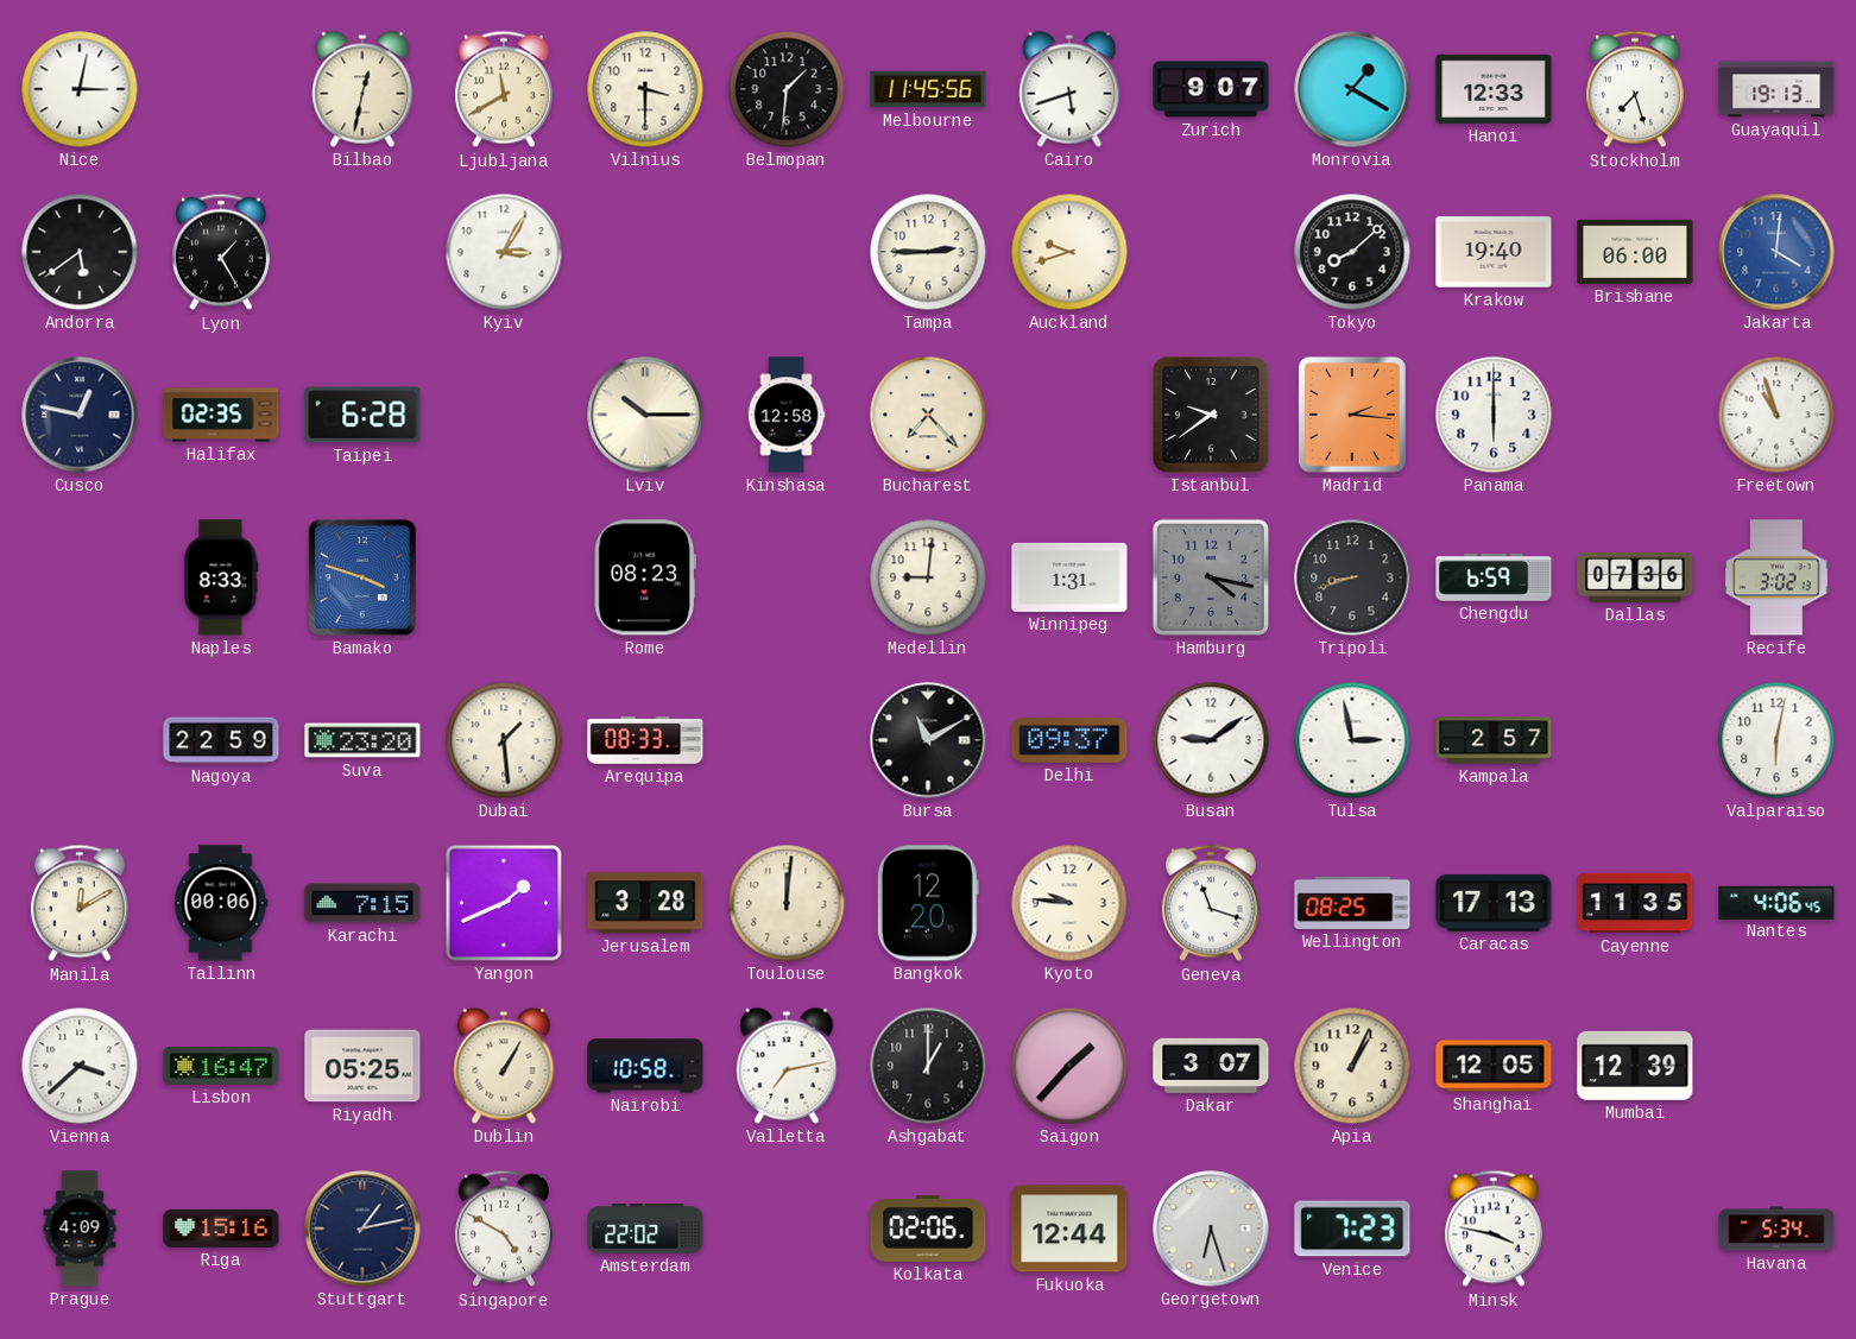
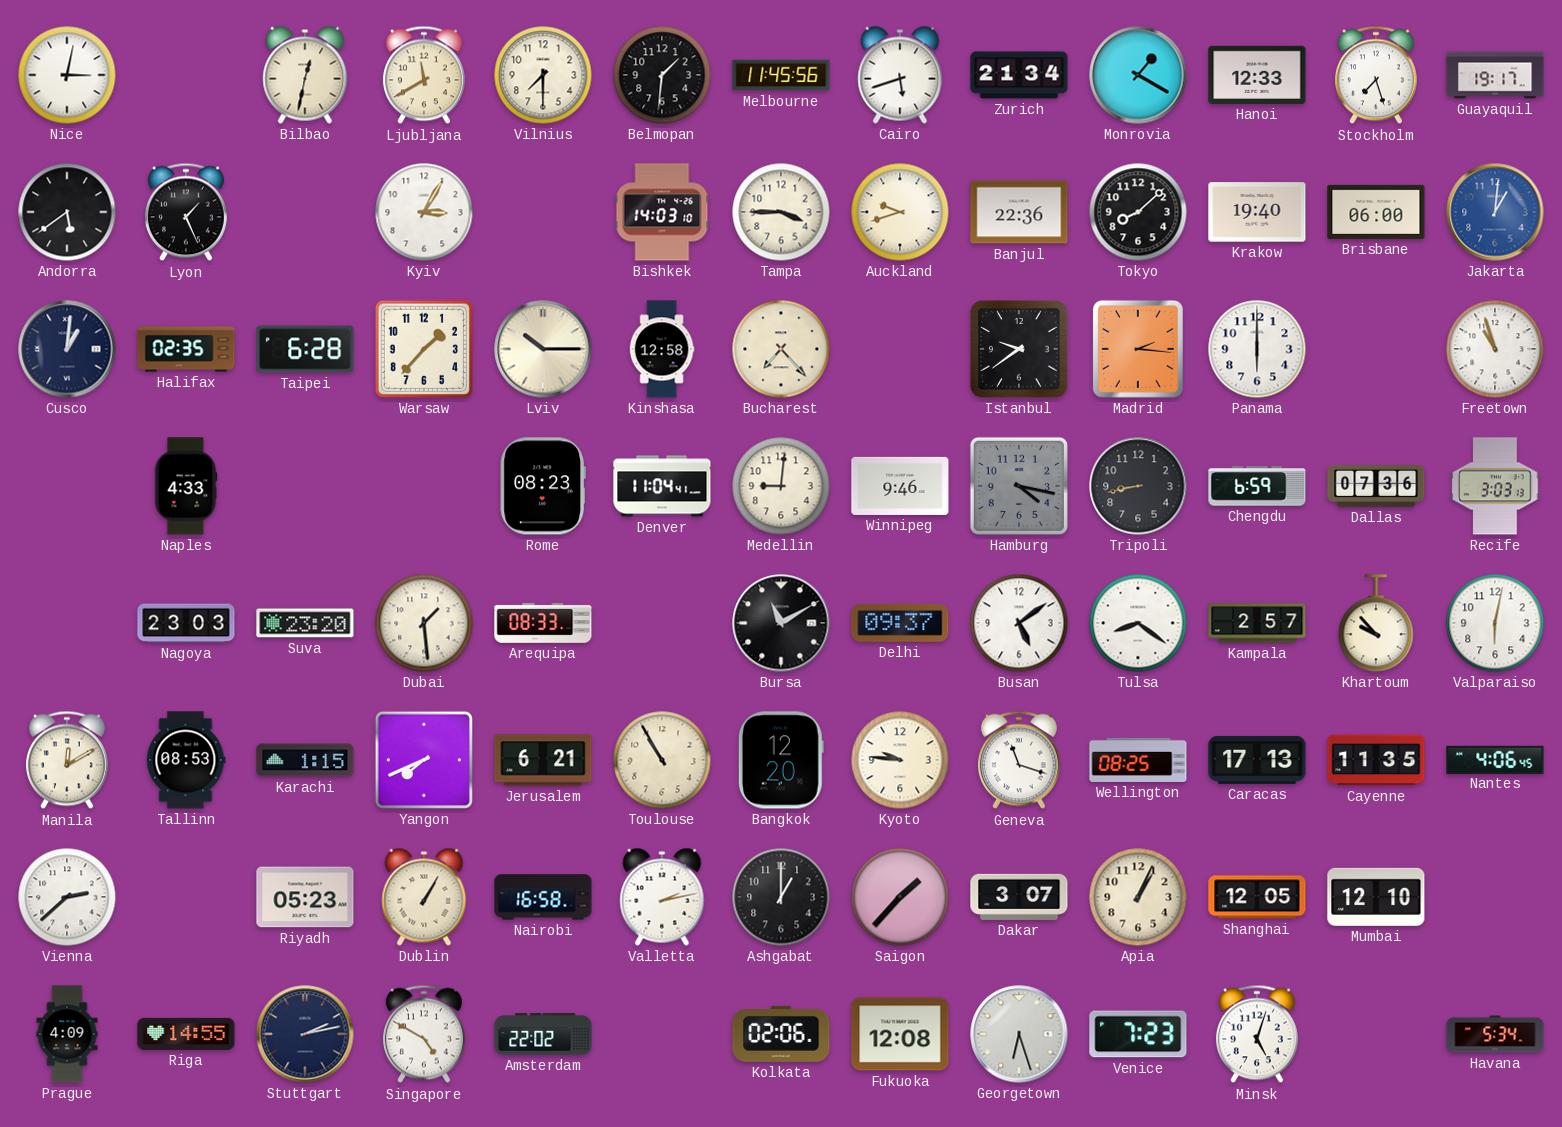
Vilnius: 3:30 -> 7:30 (543, 75)
Zurich: 9:07 -> 21:34 (1019, 75)
Guayaquil: 19:13 -> 19:17 (1495, 75)
Lyon: 1:25 -> 1:26 (186, 212)
Bishkek: none -> 14:03 (662, 212)
Tampa: 2:45 -> 3:45 (781, 212)
Banjul: none -> 22:36 (1019, 212)
Jakarta: 4:01 -> 1:01 (1495, 212)
Cusco: 12:47 -> 1:01 (67, 349)
Warsaw: none -> 1:37 (424, 349)
Naples: 8:33 -> 4:33 (186, 486)
Bamako: 3:48 -> none (362, 577)
Denver: none -> 11:04 (662, 486)
Winnipeg: 1:31 -> 9:46 (900, 486)
Tripoli: 8:42 -> 8:43 (1138, 486)
Recife: 3:02 -> 3:03 (1495, 486)
Nagoya: 22:59 -> 23:03 (186, 623)
Busan: 9:09 -> 5:09 (1019, 623)
Tulsa: 2:58 -> 8:21 (1138, 623)
Khartoum: none -> 9:53 (1376, 623)
Tallinn: 00:06 -> 08:53 (186, 760)
Karachi: 7:15 -> 1:15 (305, 760)
Yangon: 1:41 -> 7:41 (424, 760)
Jerusalem: 3:28 -> 6:21 (543, 760)
Toulouse: 12:01 -> 10:55 (662, 760)
Vienna: 3:38 -> 2:38 (67, 897)
Lisbon: 16:47 -> none (221, 1066)
Riyadh: 05:25 -> 05:23 (305, 897)
Nairobi: 10:58 -> 16:58 (543, 897)
Valletta: 7:13 -> 2:13 (662, 897)
Mumbai: 12:39 -> 12:10 (1376, 897)
Riga: 15:16 -> 14:55 (186, 1034)
Stuttgart: 1:13 -> 2:13 (305, 1034)
Fukuoka: 12:44 -> 12:08 (900, 1034)
Minsk: 3:47 -> 5:03 (1257, 1034)
